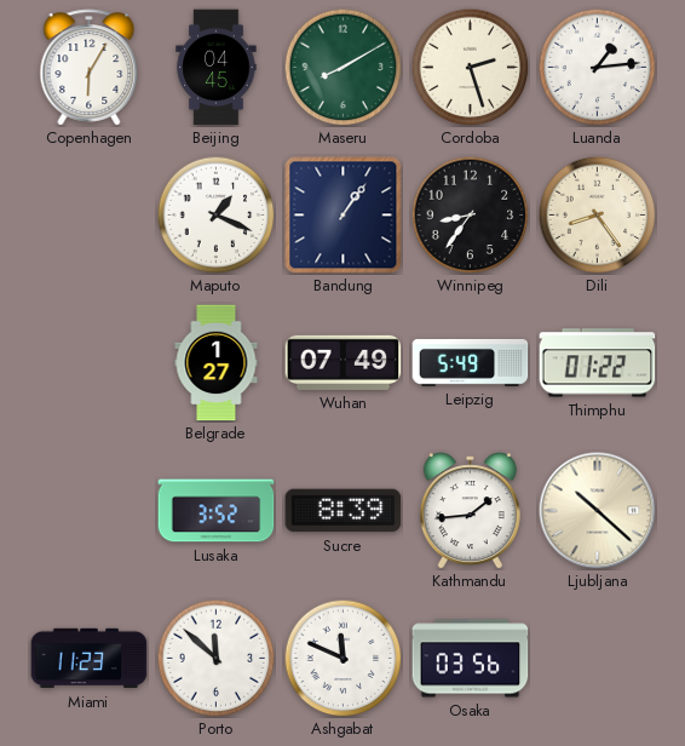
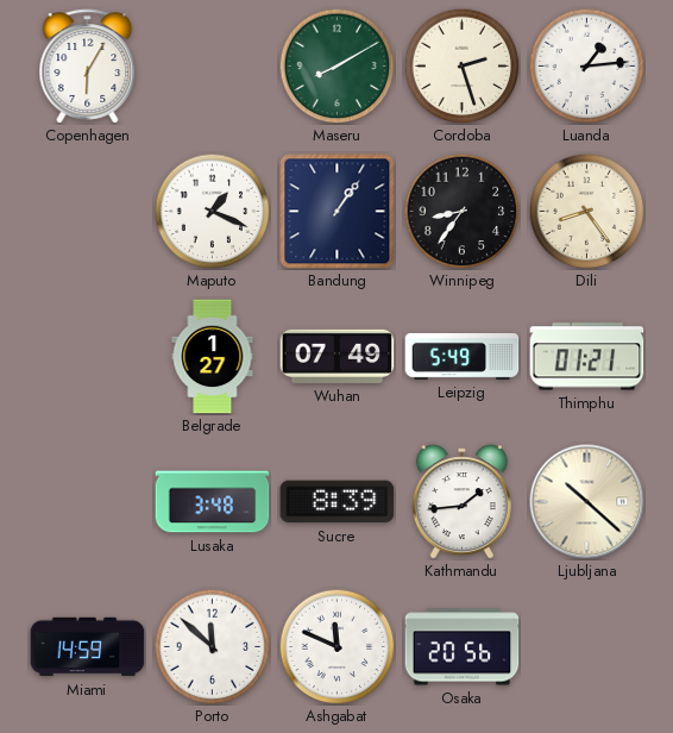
Beijing: 04:45 -> none (217, 68)
Thimphu: 01:22 -> 01:21 (587, 357)
Lusaka: 3:52 -> 3:48 (213, 502)
Miami: 11:23 -> 14:59 (88, 647)
Osaka: 03:56 -> 20:56 (463, 647)
